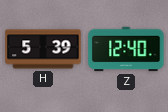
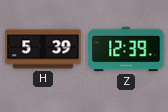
Z: 12:40 -> 12:39 (126, 49)
